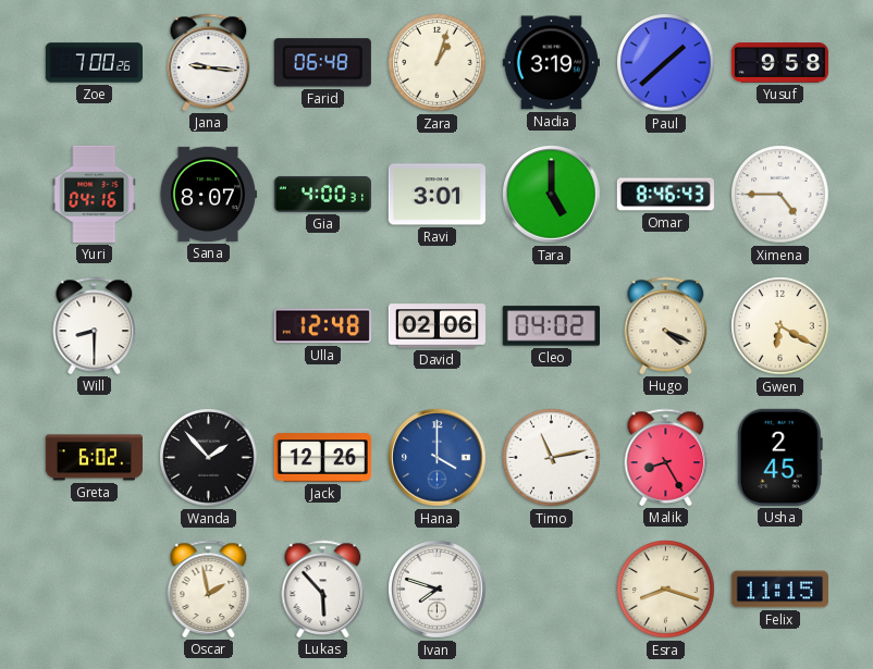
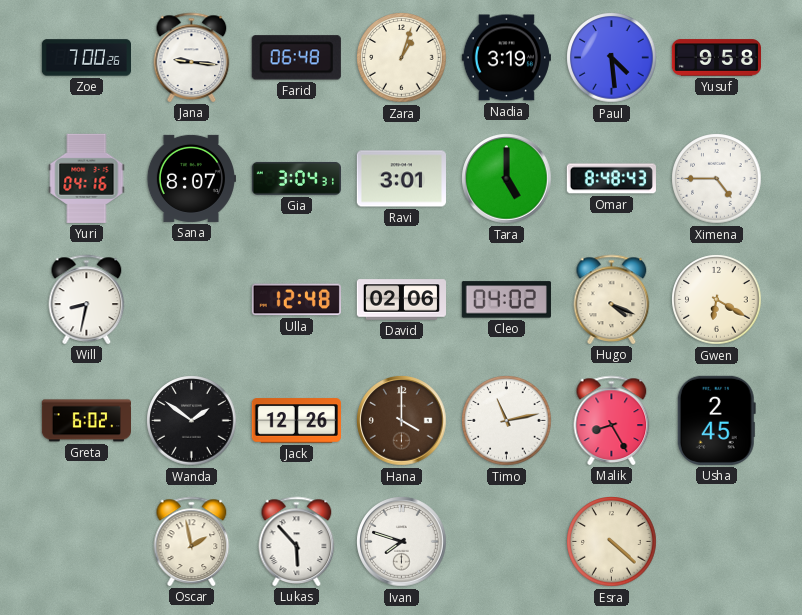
Paul: 1:38 -> 4:29 (612, 58)
Gia: 4:00 -> 3:04 (296, 178)
Omar: 8:46 -> 8:48 (611, 179)
Will: 8:30 -> 8:32 (87, 299)
Wanda: 1:53 -> 1:51 (192, 421)
Hana dial: blue -> brown (402, 421)
Esra: 8:18 -> 4:22 (612, 542)
Felix: 11:15 -> none (779, 590)
